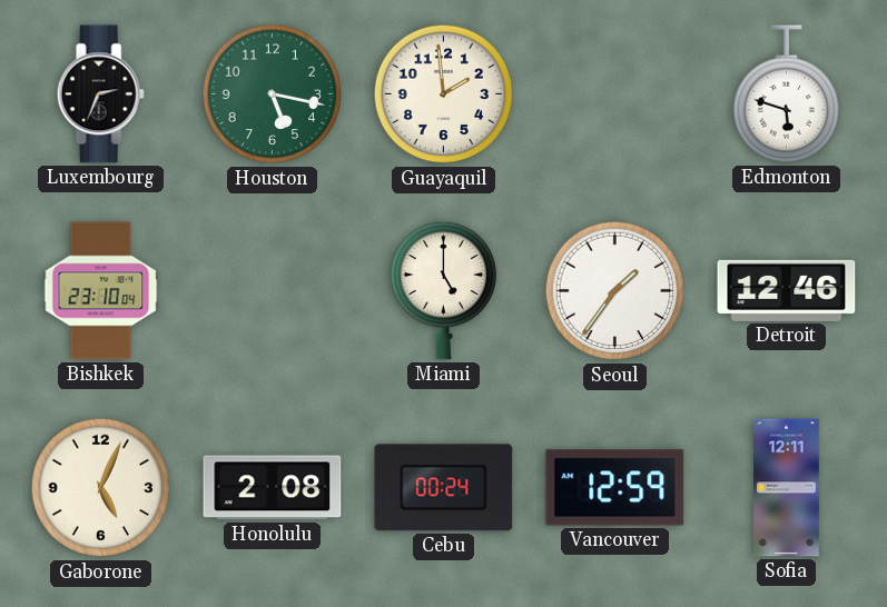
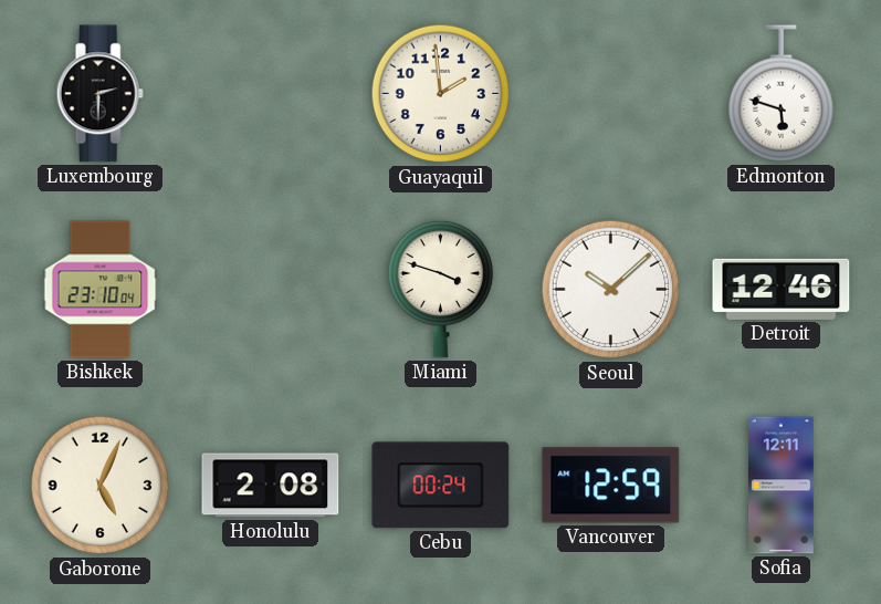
Luxembourg: 2:34 -> 2:30 (99, 94)
Houston: 5:17 -> none (273, 94)
Miami: 5:00 -> 3:48 (441, 289)
Seoul: 1:36 -> 10:08 (611, 290)
